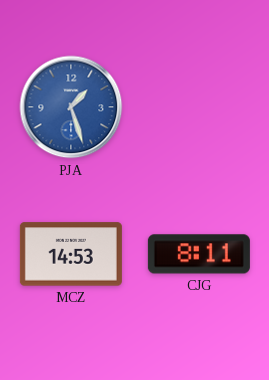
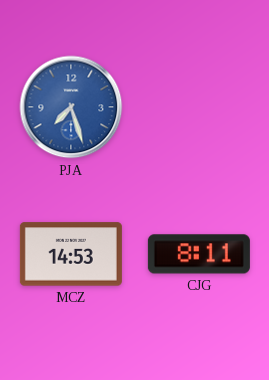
PJA: 1:27 -> 7:27 (71, 107)
